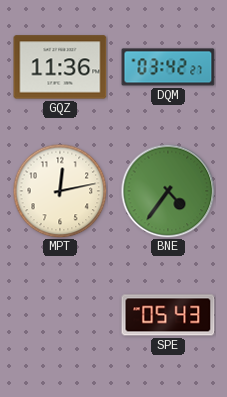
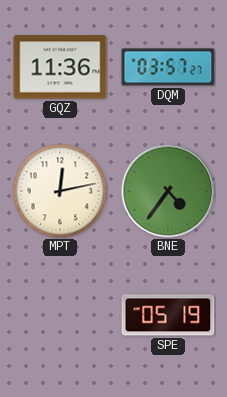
DQM: 03:42 -> 03:57 (168, 67)
SPE: 05:43 -> 05:19 (168, 315)
